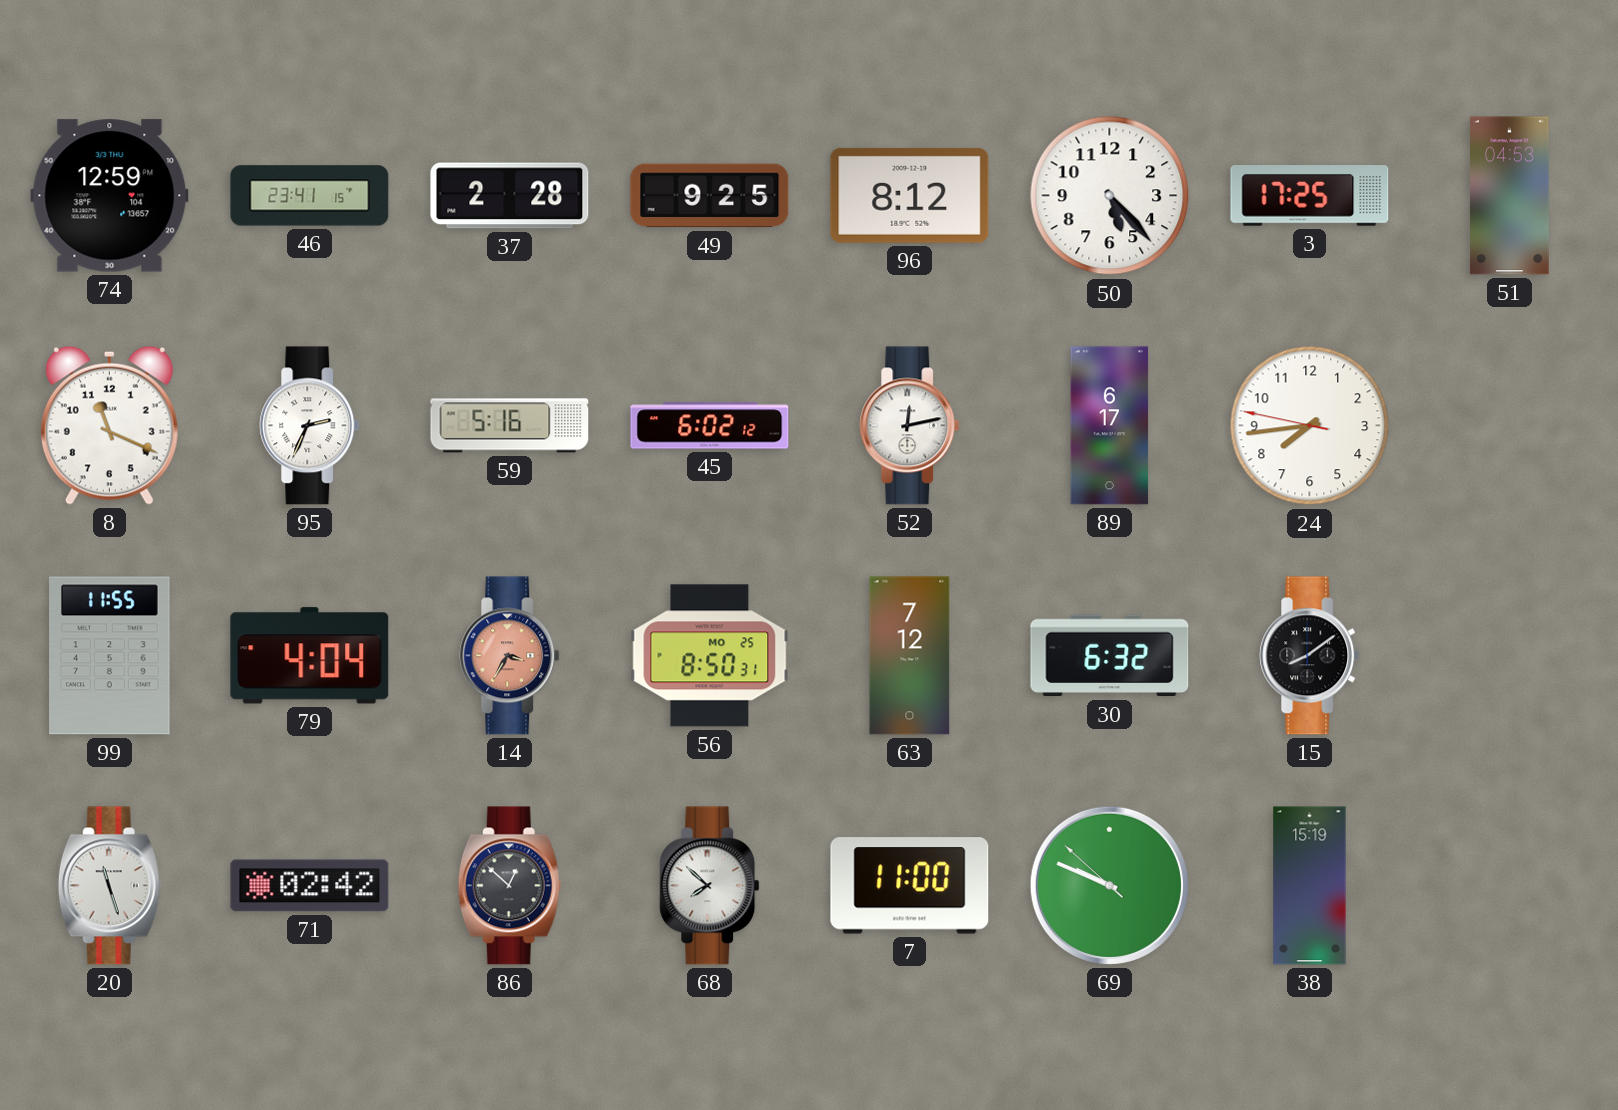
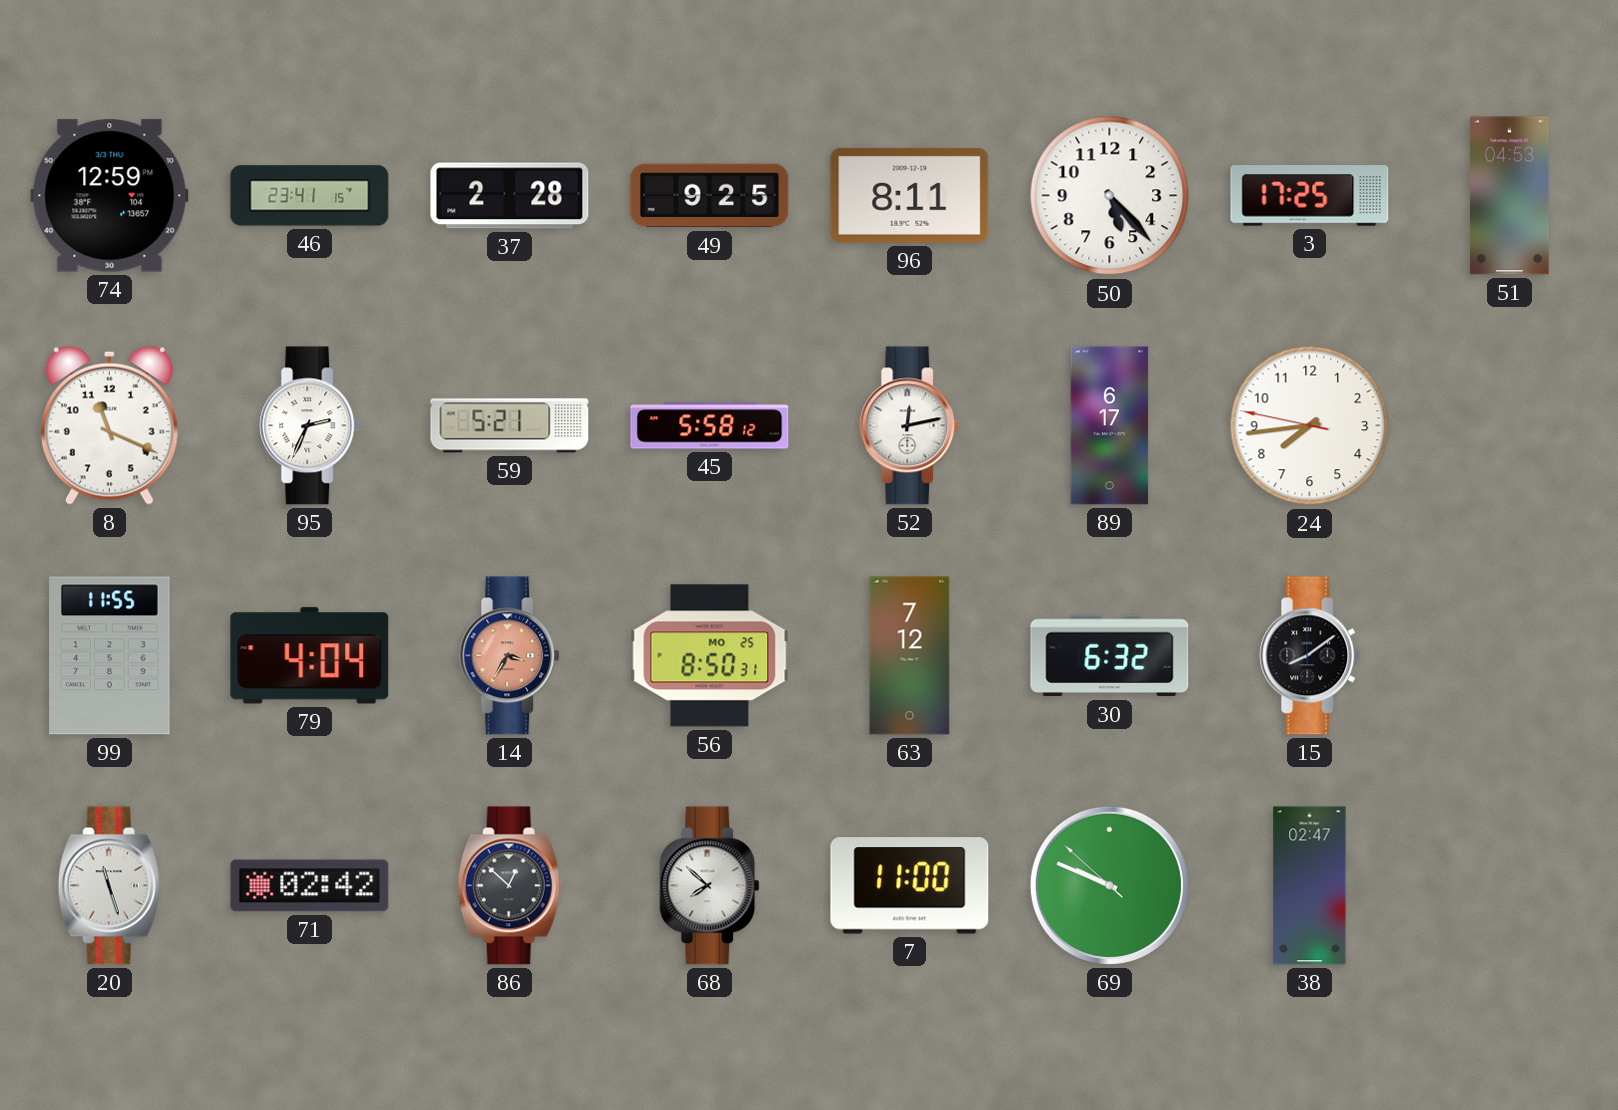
96: 8:12 -> 8:11 (910, 195)
59: 5:16 -> 5:21 (510, 426)
45: 6:02 -> 5:58 (710, 426)
38: 15:19 -> 02:47 (1310, 886)
